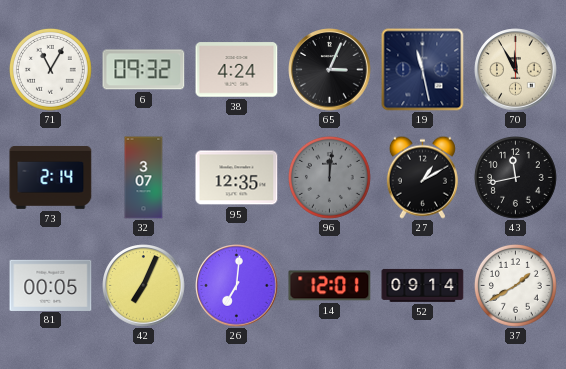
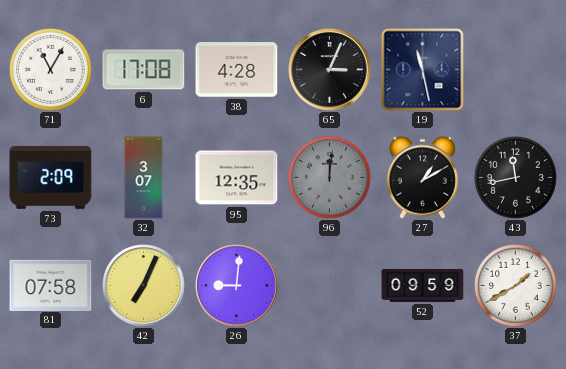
6: 09:32 -> 17:08 (144, 70)
38: 4:24 -> 4:28 (237, 70)
70: 11:55 -> none (516, 70)
73: 2:14 -> 2:09 (51, 177)
81: 00:05 -> 07:58 (51, 285)
26: 7:01 -> 9:01 (237, 286)
14: 12:01 -> none (330, 286)
52: 09:14 -> 09:59 (423, 285)
